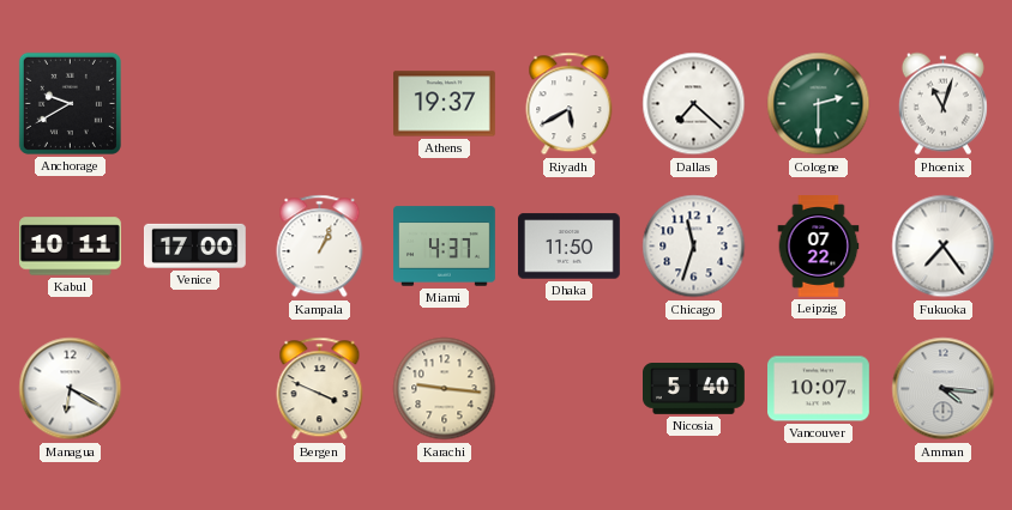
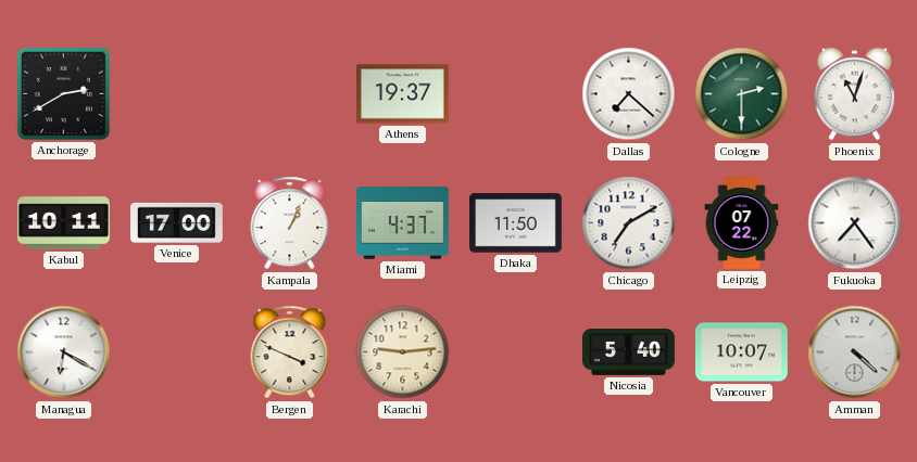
Anchorage: 9:40 -> 2:40 (63, 93)
Riyadh: 5:40 -> none (570, 104)
Chicago: 11:33 -> 7:10 (629, 223)
Karachi: 9:16 -> 9:14 (403, 352)
Amman: 4:16 -> 4:22 (855, 352)
